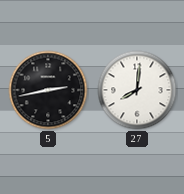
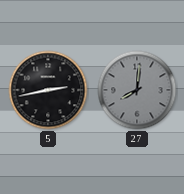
27 dial: white -> grey (137, 90)
